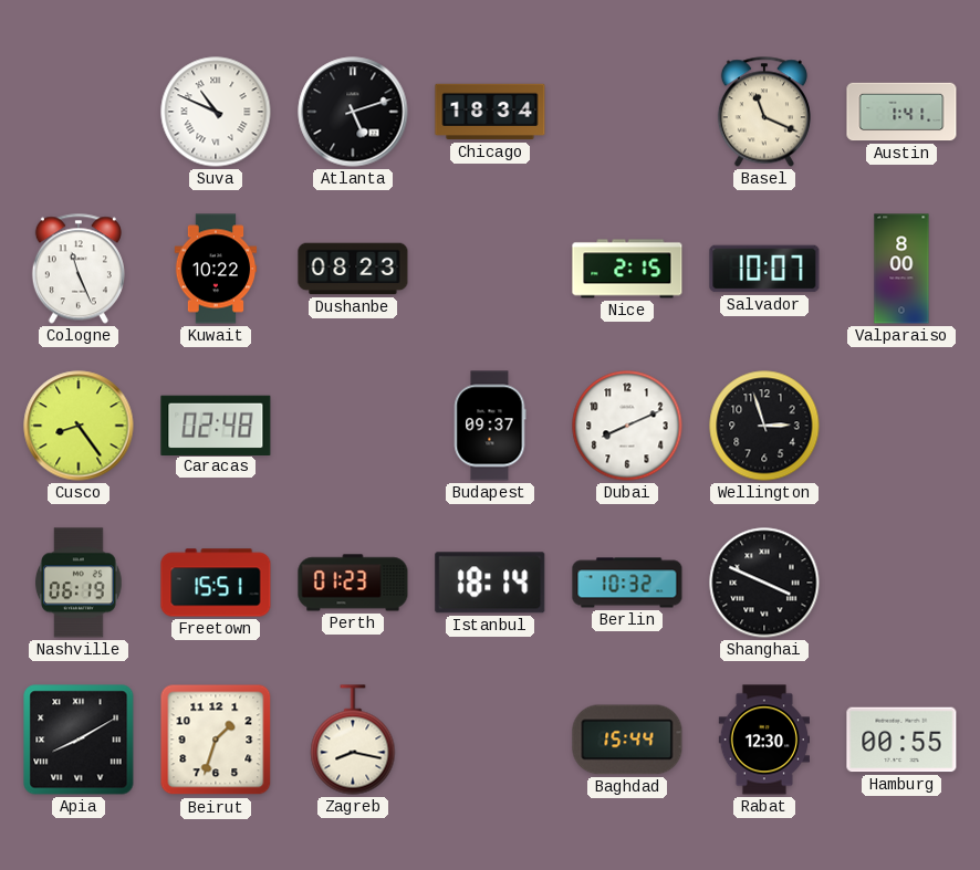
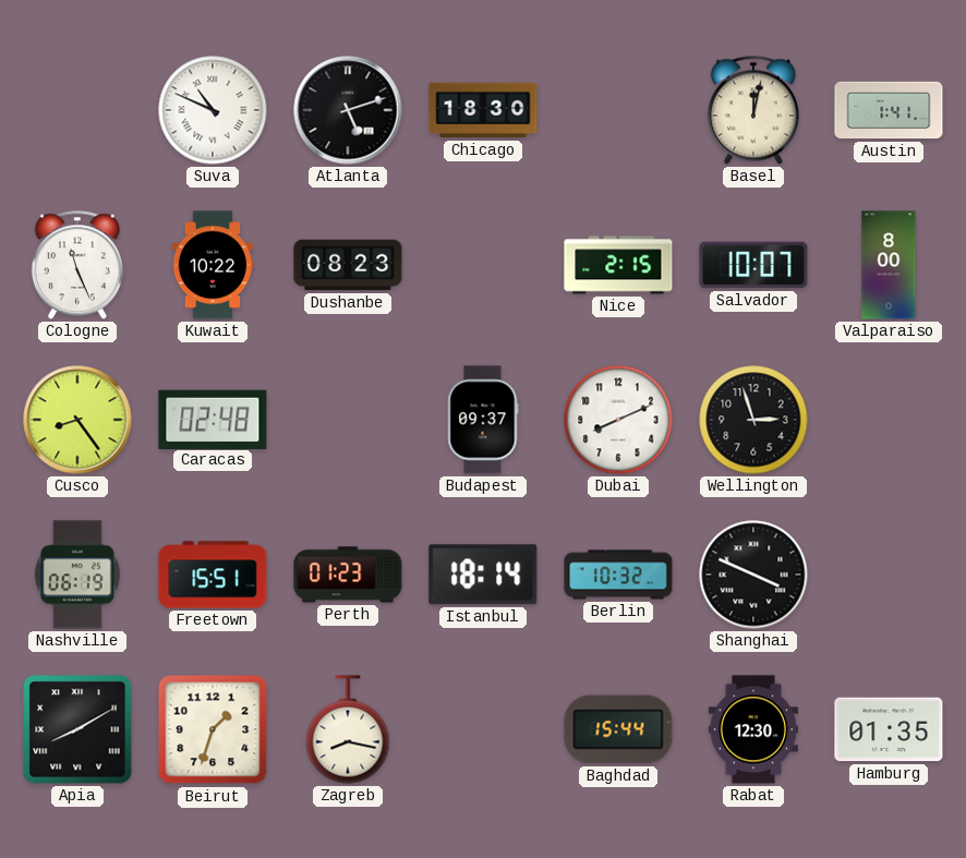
Chicago: 18:34 -> 18:30 (483, 110)
Basel: 11:19 -> 12:02 (753, 110)
Hamburg: 00:55 -> 01:35 (889, 729)
